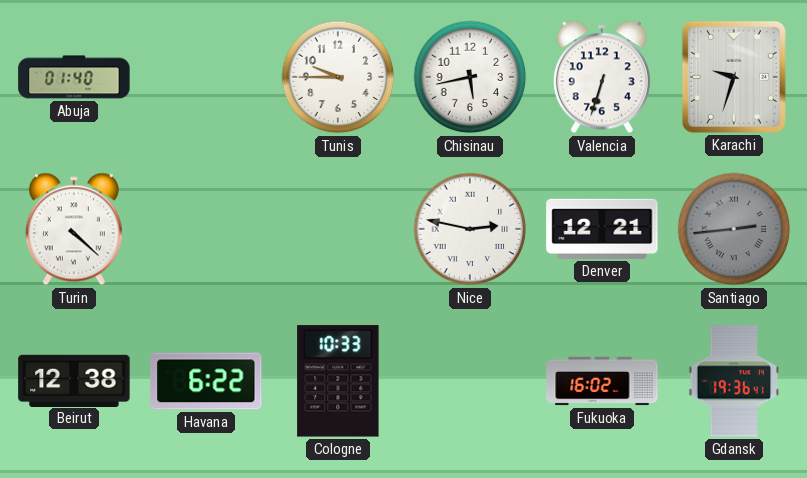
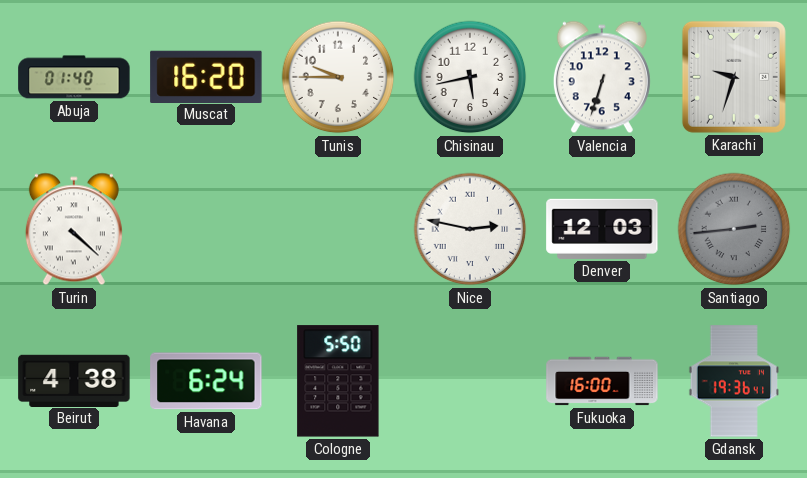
Muscat: none -> 16:20 (206, 76)
Denver: 12:21 -> 12:03 (602, 229)
Beirut: 12:38 -> 4:38 (74, 380)
Havana: 6:22 -> 6:24 (206, 381)
Cologne: 10:33 -> 5:50 (338, 381)
Fukuoka: 16:02 -> 16:00 (602, 381)
